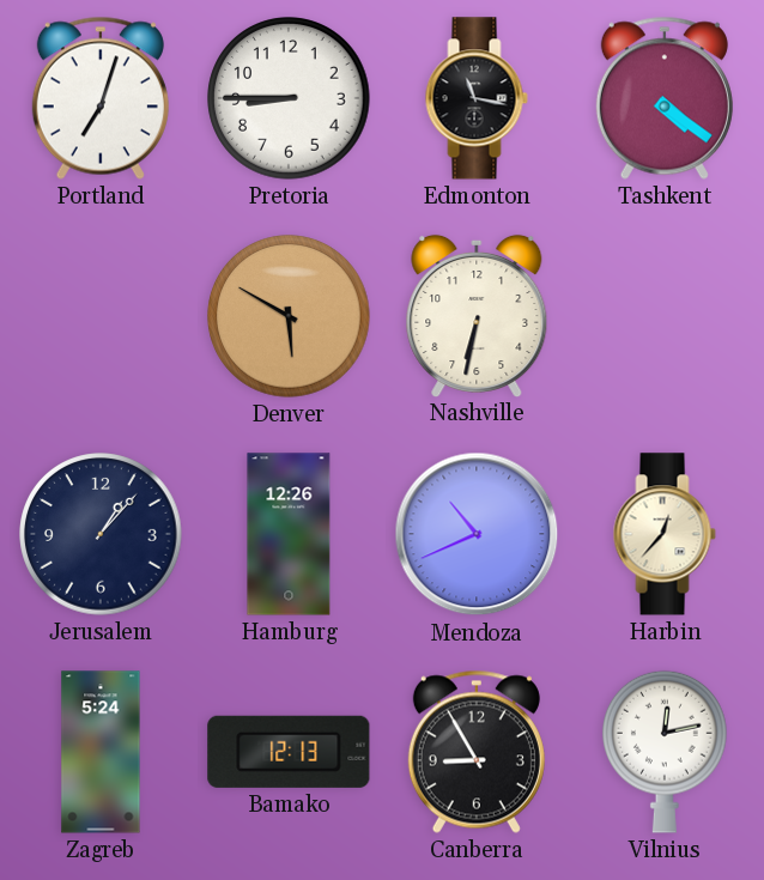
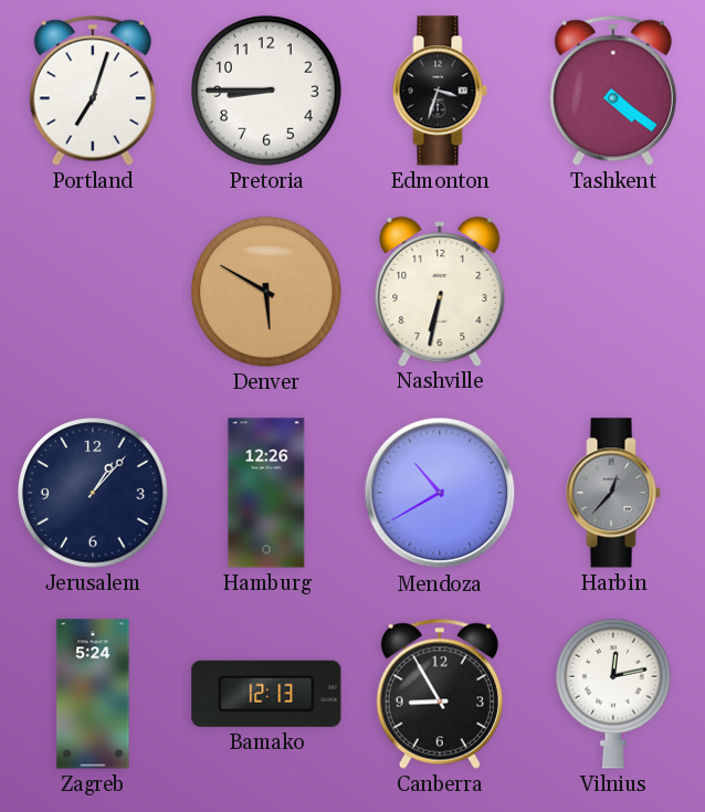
Edmonton: 11:17 -> 3:33 (440, 91)
Mendoza: 10:41 -> 10:40 (440, 493)
Harbin dial: cream -> grey (613, 493)
